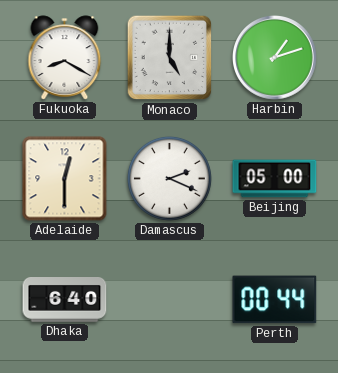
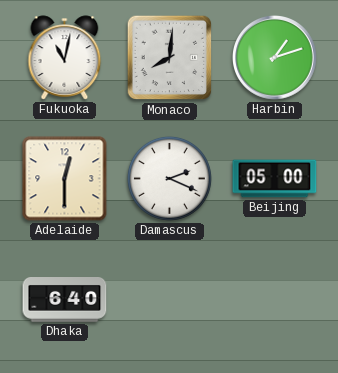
Fukuoka: 8:20 -> 11:02 (65, 58)
Monaco: 5:00 -> 8:01 (170, 58)
Perth: 00:44 -> none (275, 300)
